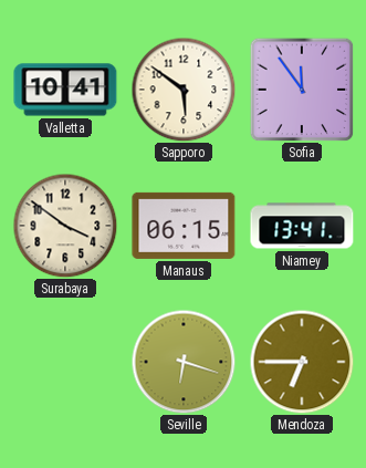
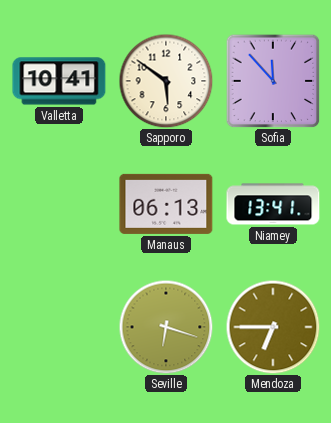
Sofia: 11:54 -> 11:53 (273, 81)
Surabaya: 3:51 -> none (65, 226)
Manaus: 06:15 -> 06:13 (166, 204)
